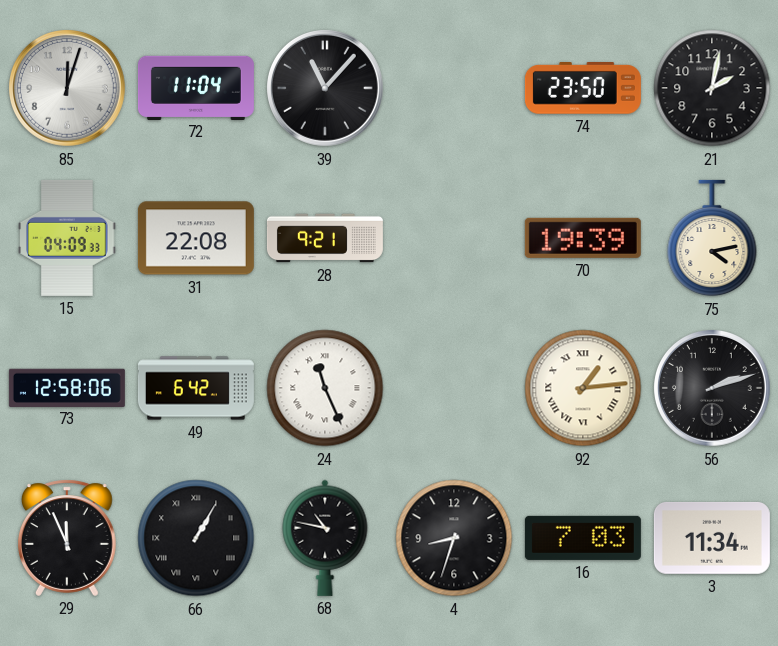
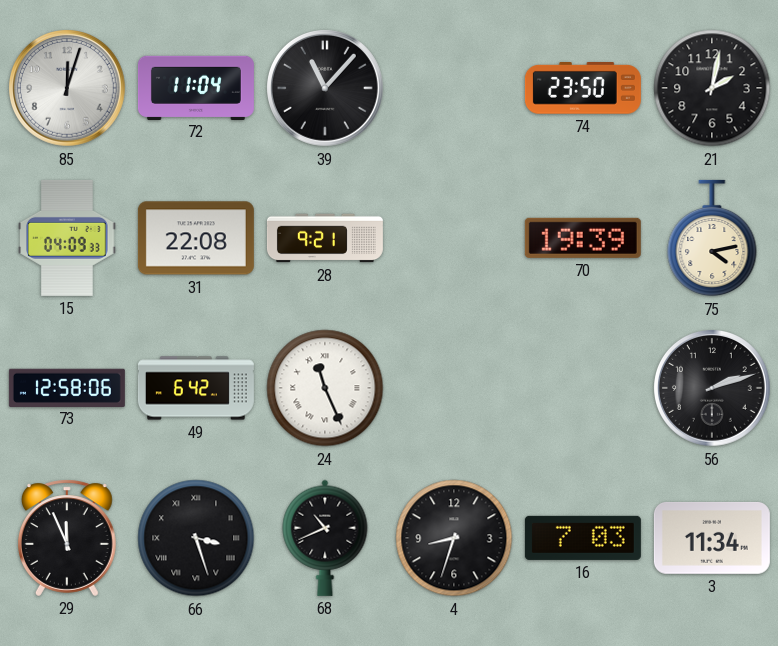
92: 1:14 -> none (583, 388)
66: 1:05 -> 3:27 (196, 538)
68: 10:47 -> 10:41 (325, 538)
